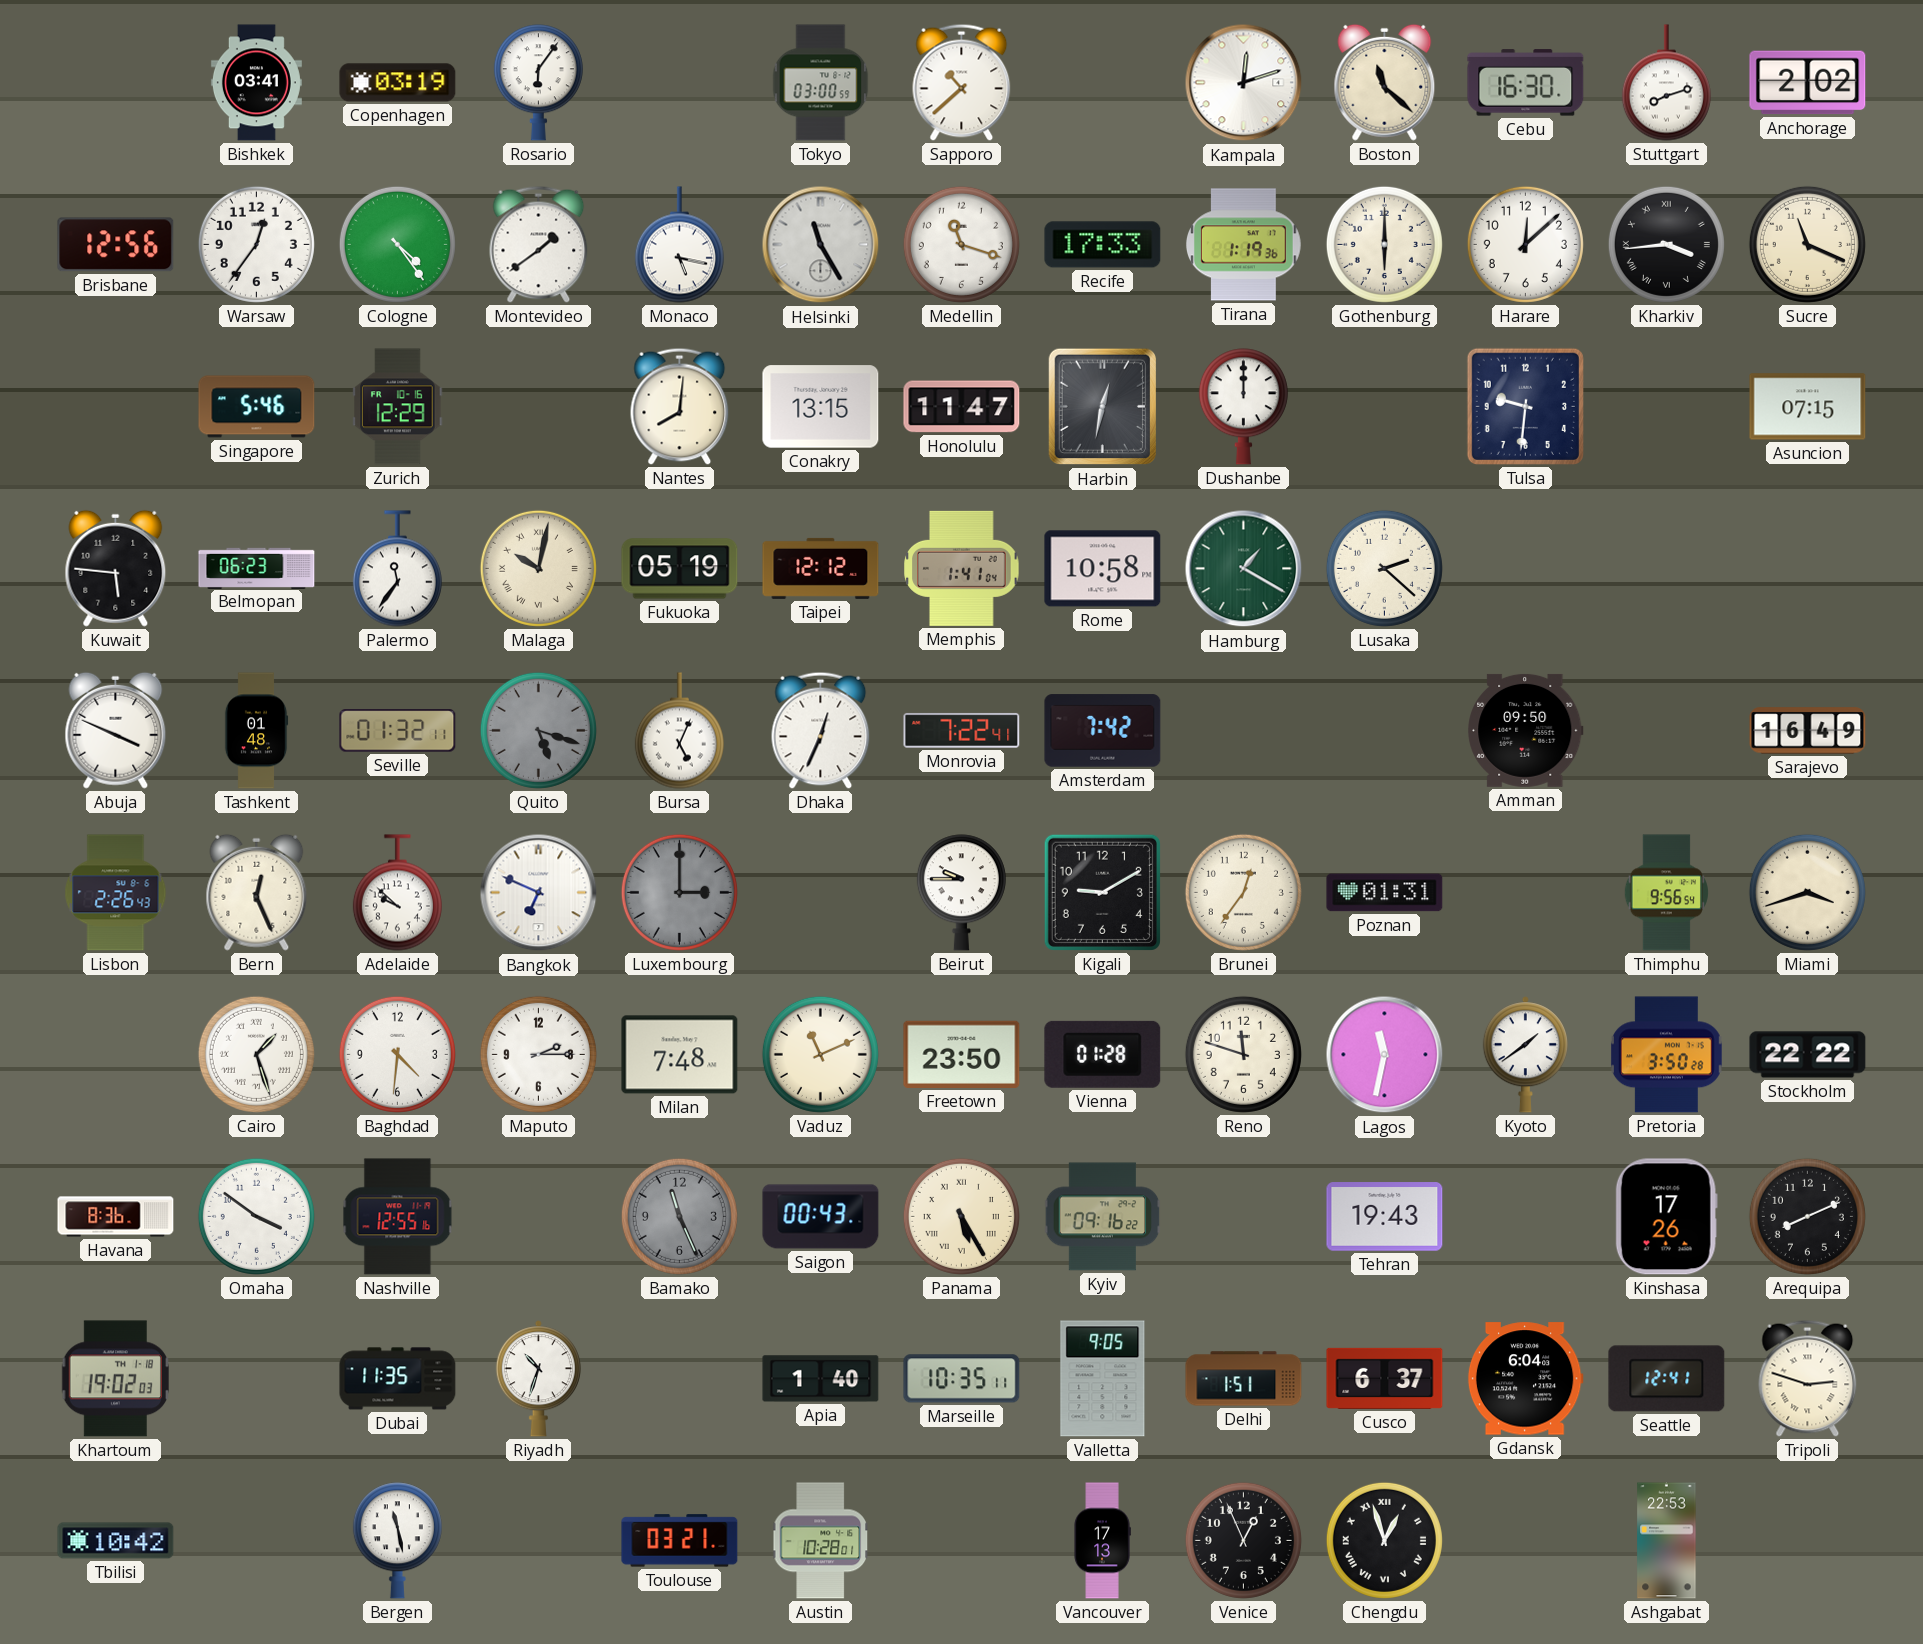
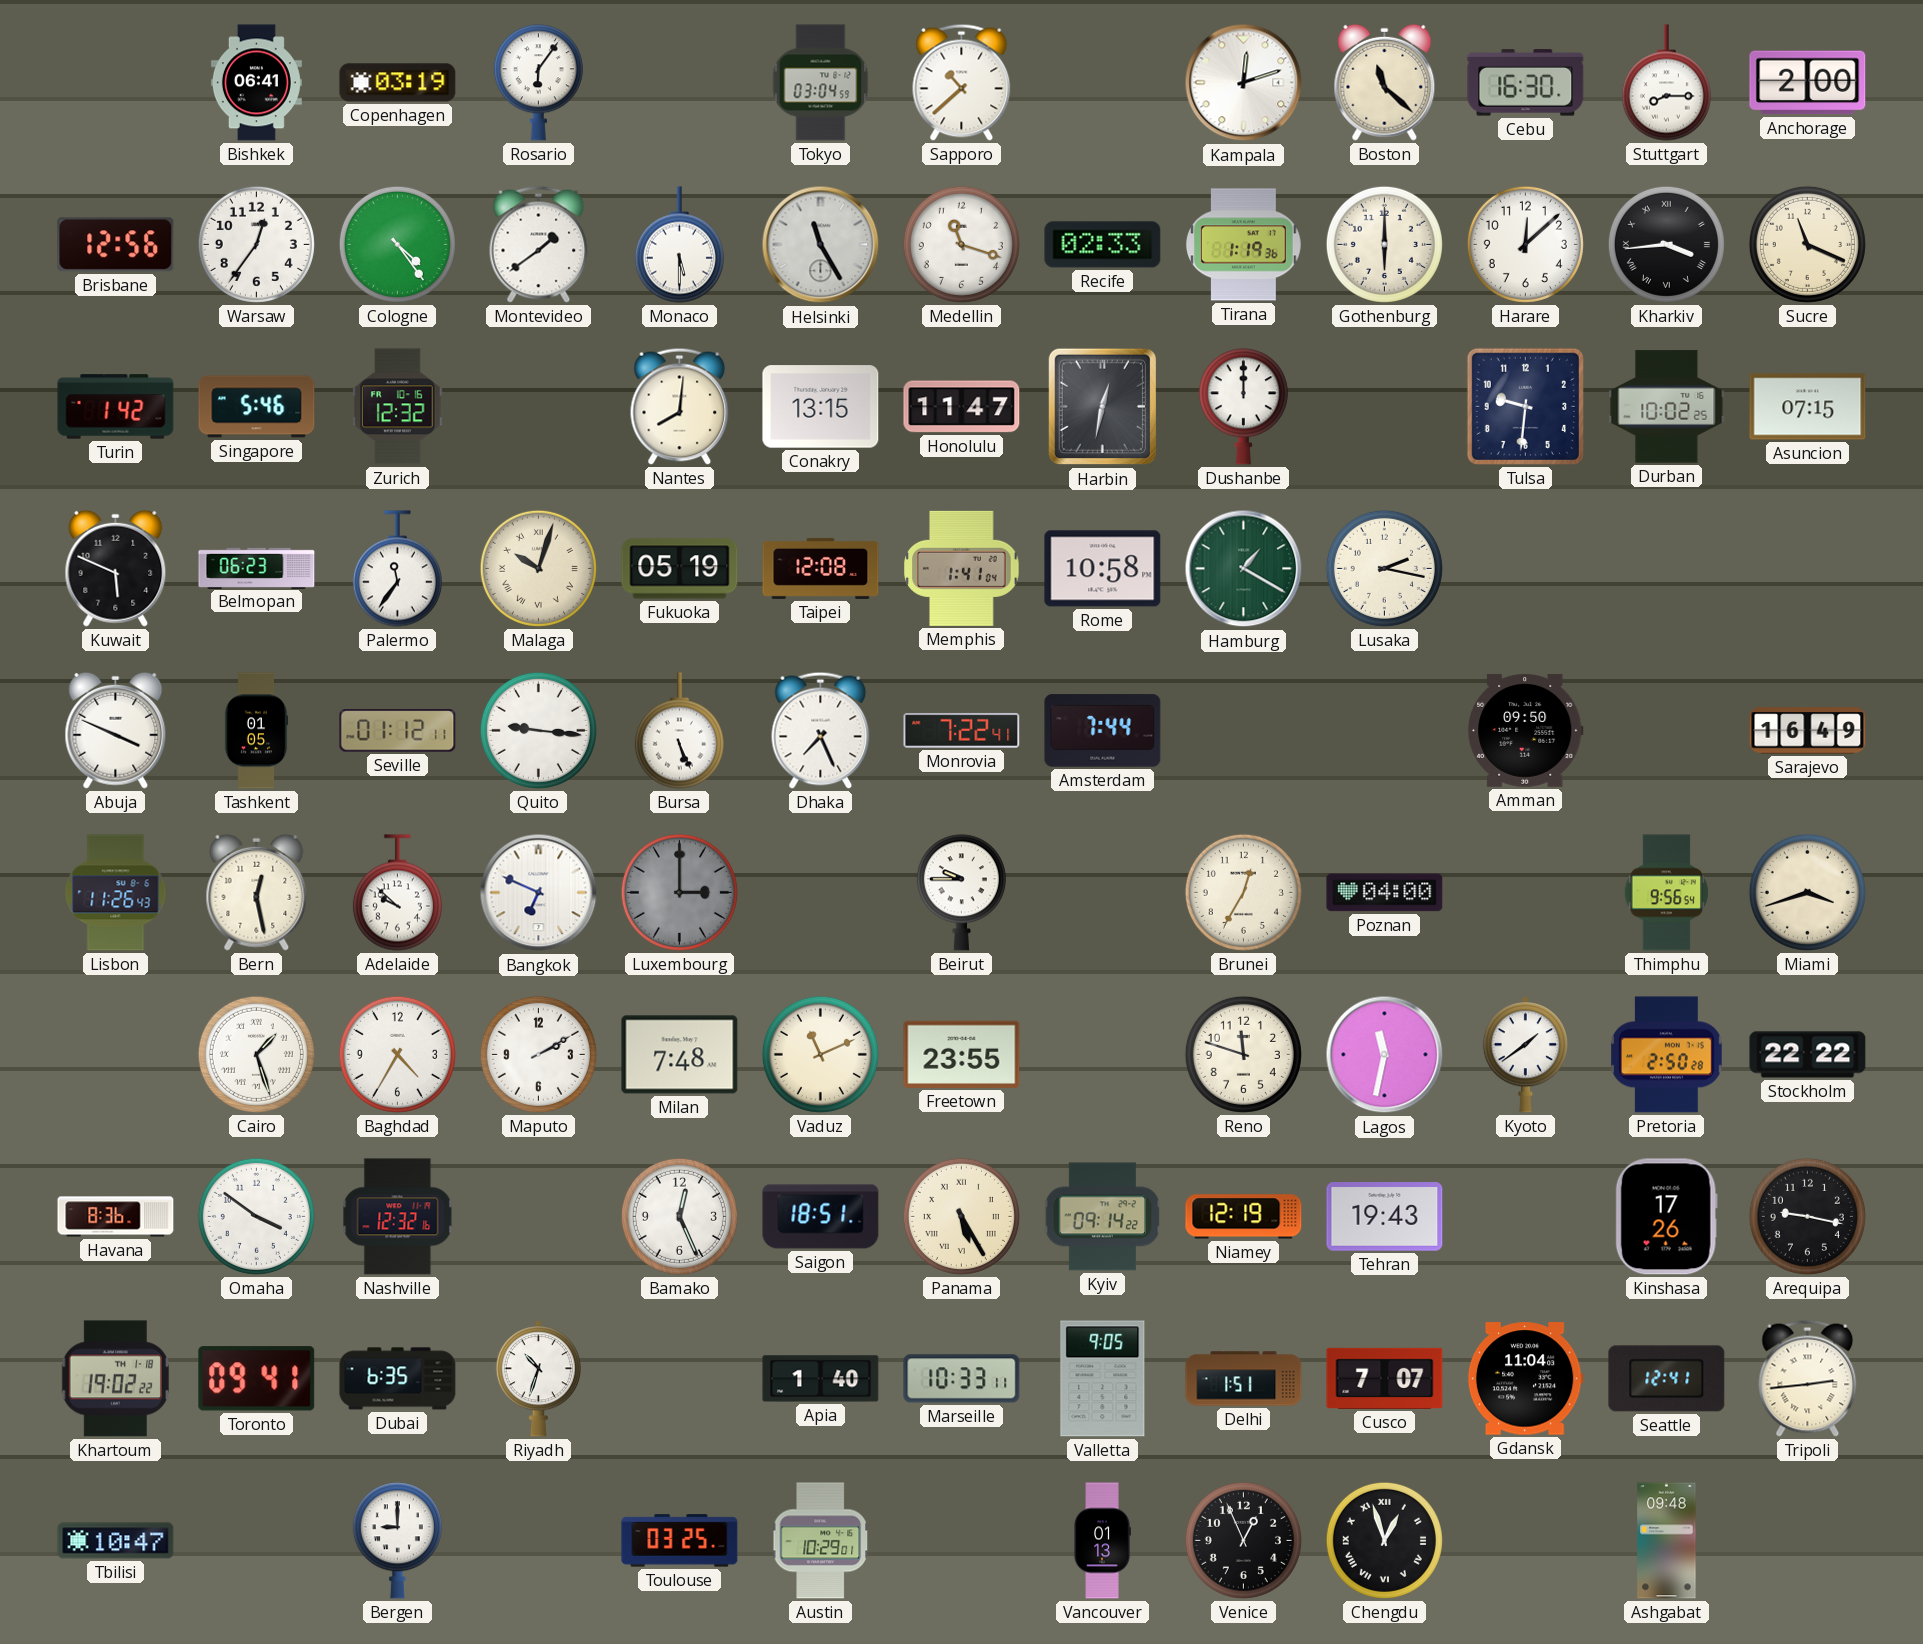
Bishkek: 03:41 -> 06:41 (256, 83)
Tokyo: 03:00 -> 03:04 (821, 83)
Stuttgart: 8:12 -> 8:15 (1666, 83)
Anchorage: 2:02 -> 2:00 (1808, 83)
Monaco: 5:17 -> 5:30 (679, 245)
Recife: 17:33 -> 02:33 (1103, 245)
Turin: none -> 1:42 (116, 407)
Zurich: 12:29 -> 12:32 (398, 407)
Durban: none -> 10:02 (1667, 407)
Kuwait: 5:46 -> 5:49 (116, 568)
Malaga: 10:02 -> 10:03 (538, 568)
Taipei: 12:12 -> 12:08 (821, 568)
Lusaka: 2:22 -> 2:17 (1384, 568)
Tashkent: 01:48 -> 01:05 (256, 731)
Seville: 01:32 -> 01:12 (398, 731)
Quito: 5:18 -> 9:16 (538, 730)
Quito dial: grey -> white (538, 730)
Bursa: 5:04 -> 5:26 (679, 731)
Dhaka: 12:34 -> 7:26 (821, 730)
Amsterdam: 7:42 -> 7:44 (1103, 731)
Lisbon: 2:26 -> 11:26 (116, 893)
Bern: 12:26 -> 12:28 (257, 892)
Kigali: 9:10 -> none (1102, 892)
Brunei: 12:36 -> 12:35 (1243, 892)
Poznan: 01:31 -> 04:00 (1385, 893)
Baghdad: 4:31 -> 4:35 (397, 1054)
Maputo: 2:15 -> 2:10 (538, 1054)
Freetown: 23:50 -> 23:55 (962, 1054)
Vienna: 01:28 -> none (1103, 1054)
Pretoria: 3:50 -> 2:50 (1666, 1055)
Nashville: 12:55 -> 12:32 (398, 1217)
Bamako: 11:26 -> 12:26 (679, 1216)
Bamako dial: grey -> white (679, 1216)
Saigon: 00:43 -> 18:51 (821, 1217)
Kyiv: 09:16 -> 09:14 (1103, 1217)
Niamey: none -> 12:19 (1244, 1217)
Arequipa: 8:11 -> 9:17 (1807, 1216)
Khartoum: 19:02:03 -> 19:02:22 (115, 1379)
Toronto: none -> 09:41 (257, 1379)
Dubai: 11:35 -> 6:35 (398, 1379)
Marseille: 10:35 -> 10:33 (962, 1379)
Cusco: 6:37 -> 7:07 (1385, 1378)
Gdansk: 6:04 -> 11:04 (1525, 1379)
Tripoli: 2:48 -> 2:44 (1808, 1378)
Tbilisi: 10:42 -> 10:47 (116, 1541)
Bergen: 11:28 -> 9:00 (397, 1541)
Toulouse: 03:21 -> 03:25 (680, 1541)
Austin: 10:28 -> 10:29 (820, 1541)
Vancouver: 17:13 -> 01:13 (1102, 1541)
Ashgabat: 22:53 -> 09:48 (1667, 1541)
